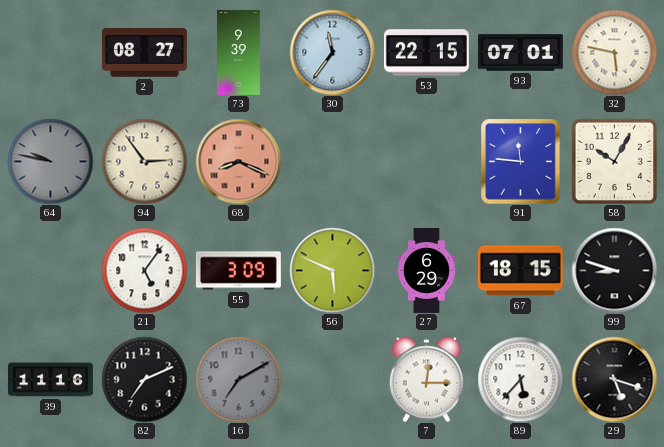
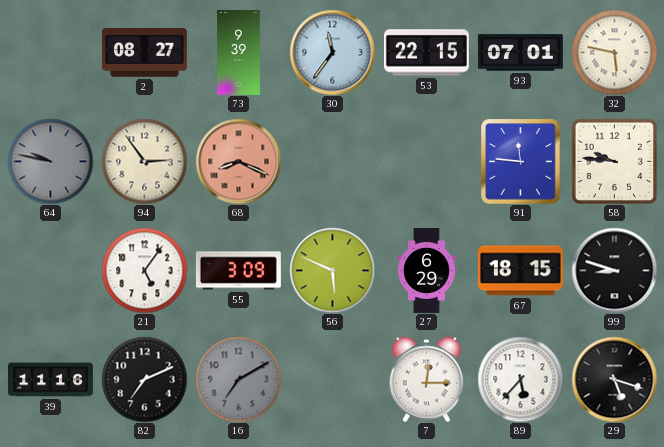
58: 10:05 -> 9:46 (614, 161)
